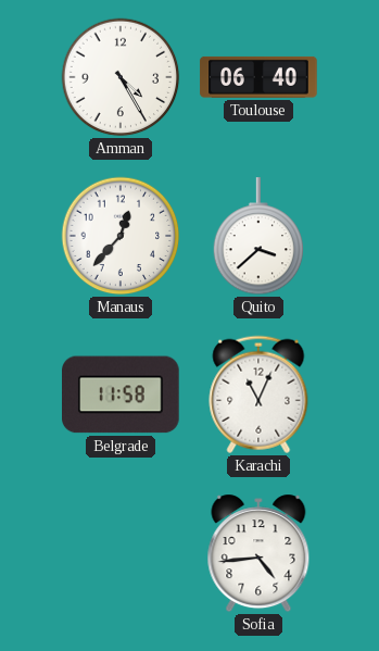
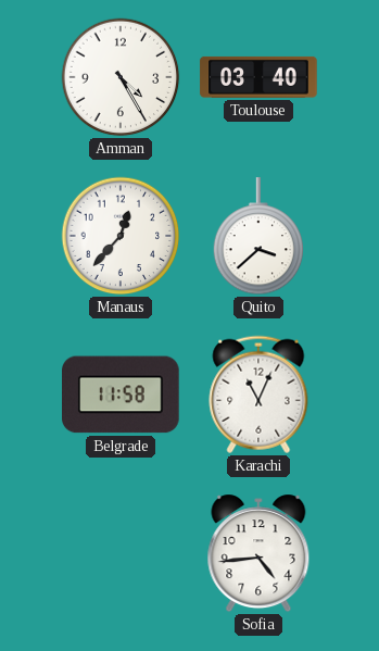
Toulouse: 06:40 -> 03:40 (258, 77)
